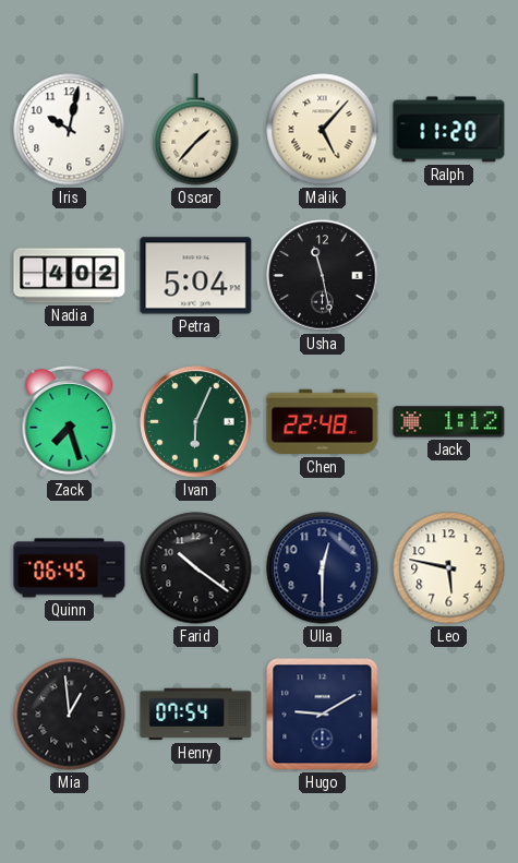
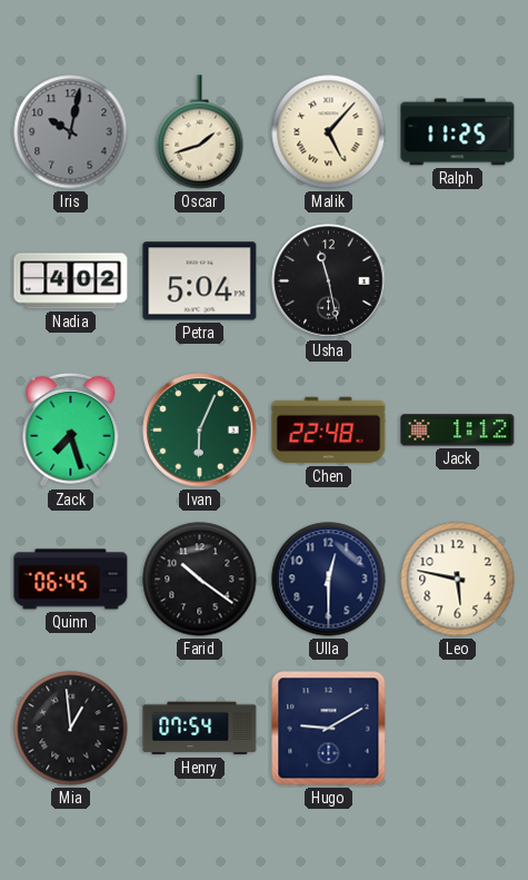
Iris dial: white -> grey (71, 132)
Oscar: 1:37 -> 1:42 (200, 132)
Ralph: 11:20 -> 11:25 (458, 132)
